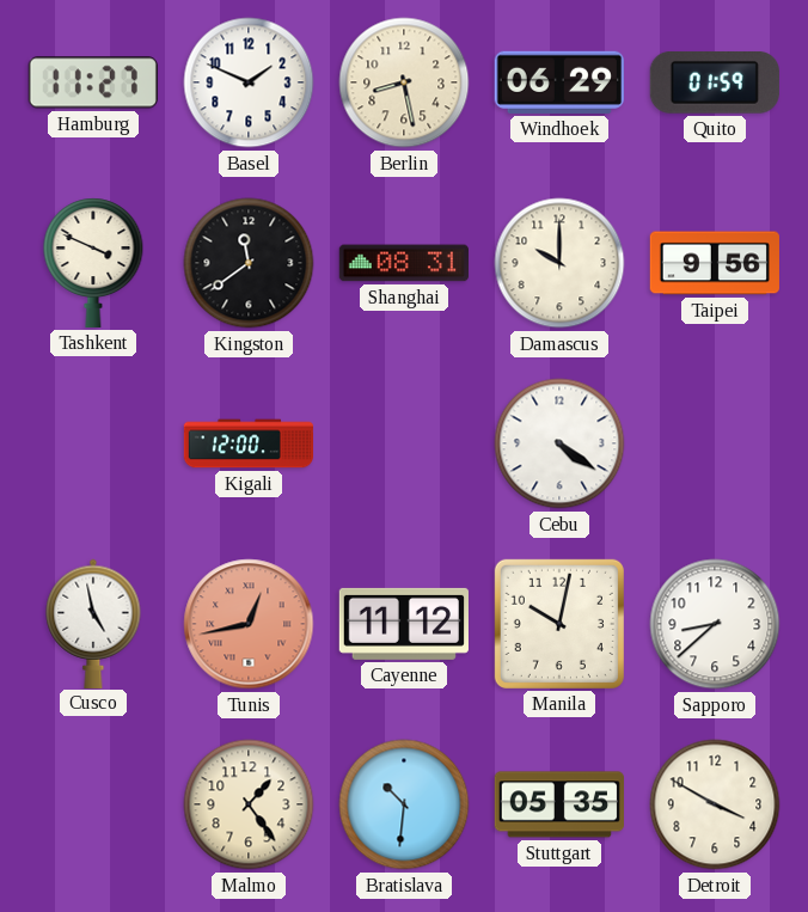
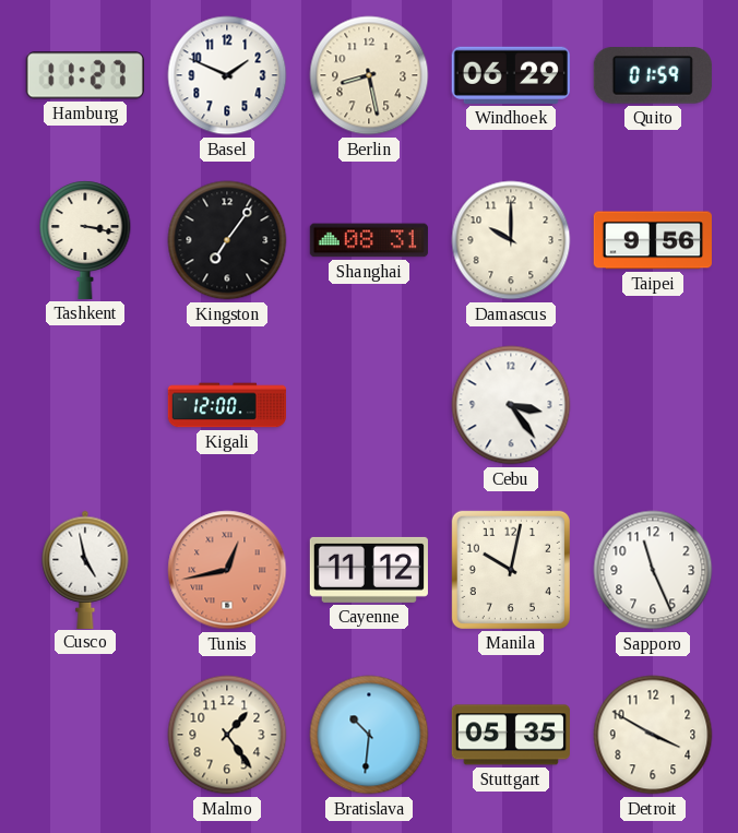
Tashkent: 3:49 -> 3:17 (85, 240)
Kingston: 11:39 -> 7:06 (227, 240)
Cebu: 4:21 -> 3:24 (511, 405)
Sapporo: 8:38 -> 11:26 (653, 570)
